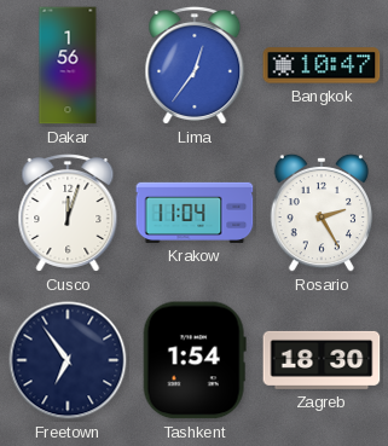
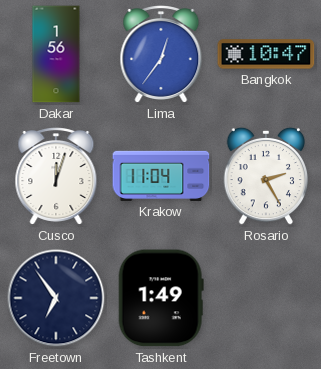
Tashkent: 1:54 -> 1:49 (161, 298)
Zagreb: 18:30 -> none (322, 360)
